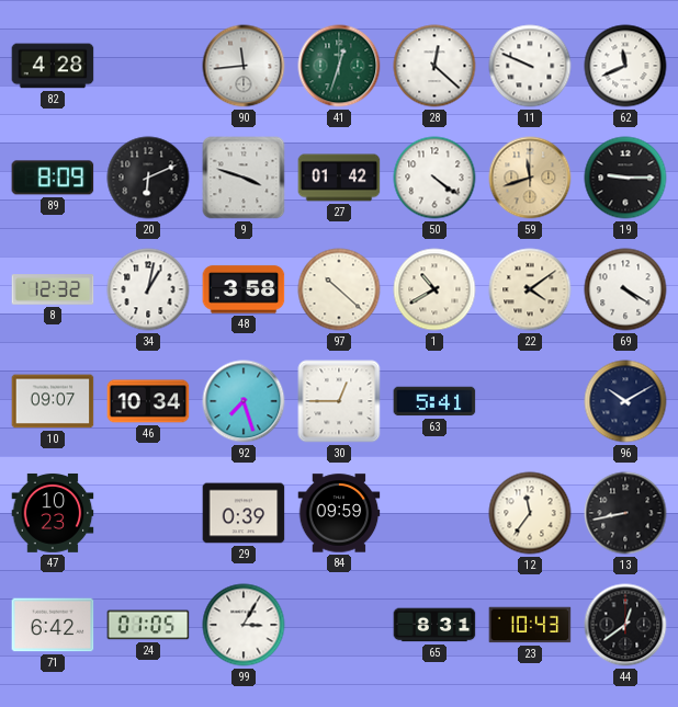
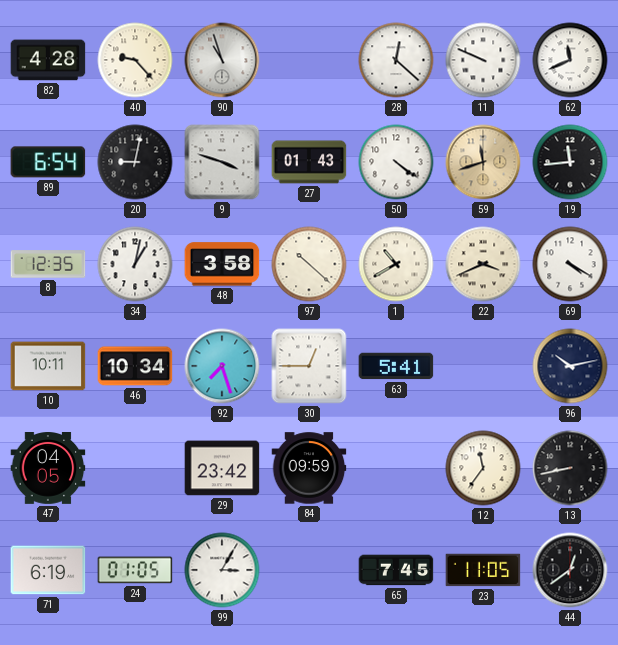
40: none -> 9:23 (135, 60)
90: 11:44 -> 10:57 (222, 60)
41: 12:33 -> none (339, 66)
89: 8:09 -> 6:54 (48, 162)
20: 6:11 -> 9:02 (135, 162)
27: 01:42 -> 01:43 (309, 162)
19: 9:15 -> 11:44 (570, 162)
8: 12:32 -> 12:35 (48, 264)
22: 4:09 -> 3:41 (483, 264)
10: 09:07 -> 10:11 (48, 366)
96: 10:10 -> 10:13 (570, 366)
47: 10:23 -> 04:05 (48, 469)
29: 0:39 -> 23:42 (222, 468)
71: 6:42 -> 6:19 (48, 570)
65: 8:31 -> 7:45 (396, 570)
23: 10:43 -> 11:05 (483, 570)
